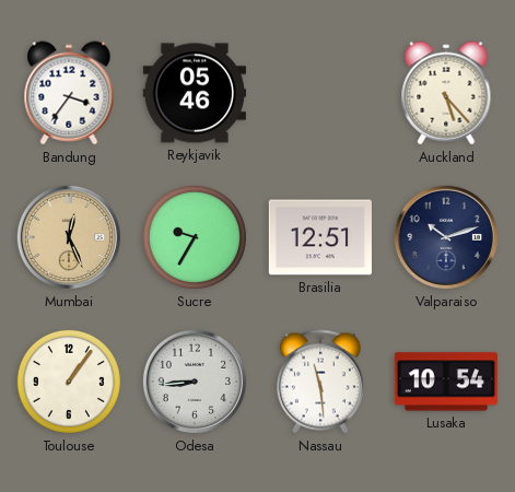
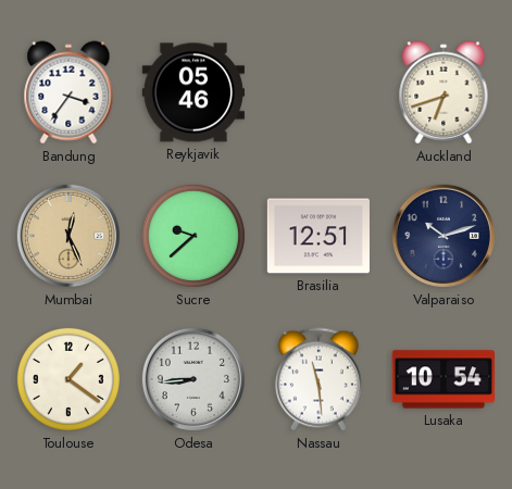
Auckland: 5:23 -> 6:42 (444, 92)
Sucre: 9:35 -> 9:38 (193, 236)
Toulouse: 1:06 -> 1:21 (68, 379)
